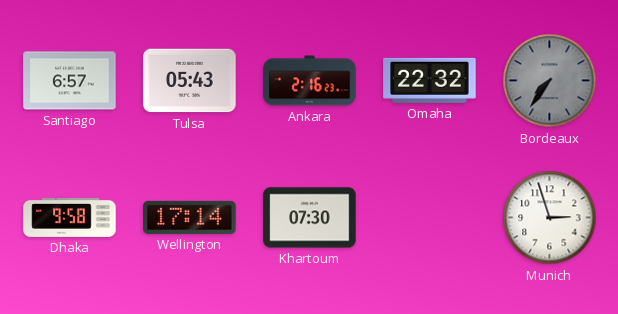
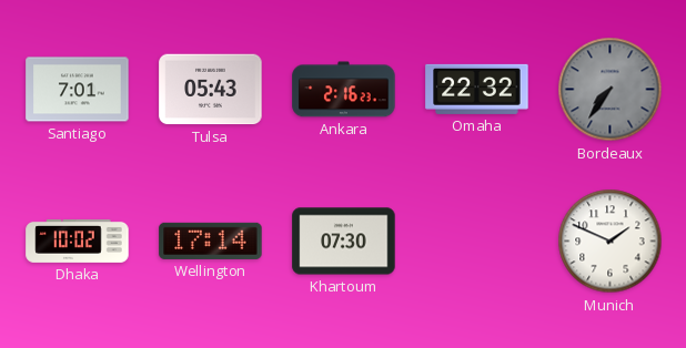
Santiago: 6:57 -> 7:01 (78, 90)
Dhaka: 9:58 -> 10:02 (78, 240)
Munich: 2:57 -> 1:49 (611, 242)
